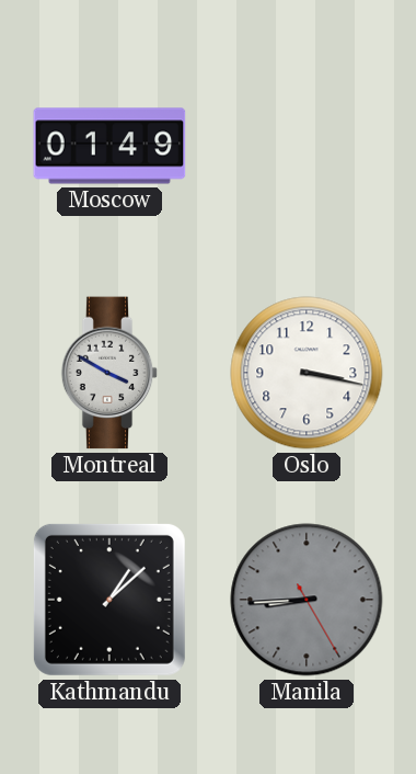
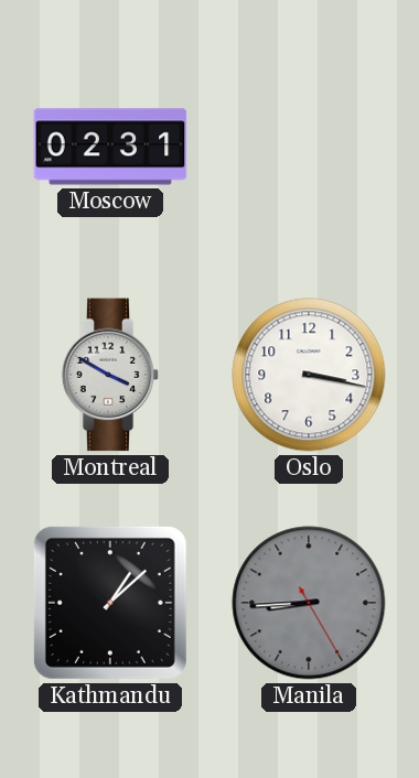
Moscow: 01:49 -> 02:31 (110, 147)
